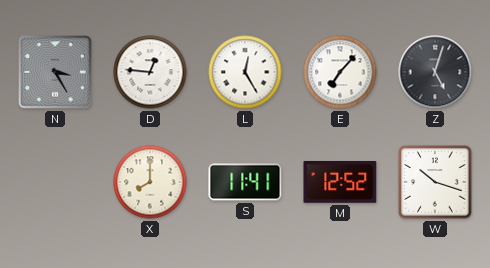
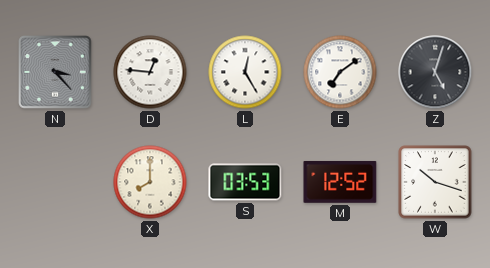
N: 3:25 -> 3:23 (55, 72)
E: 7:07 -> 7:09 (340, 72)
S: 11:41 -> 03:53 (245, 182)
